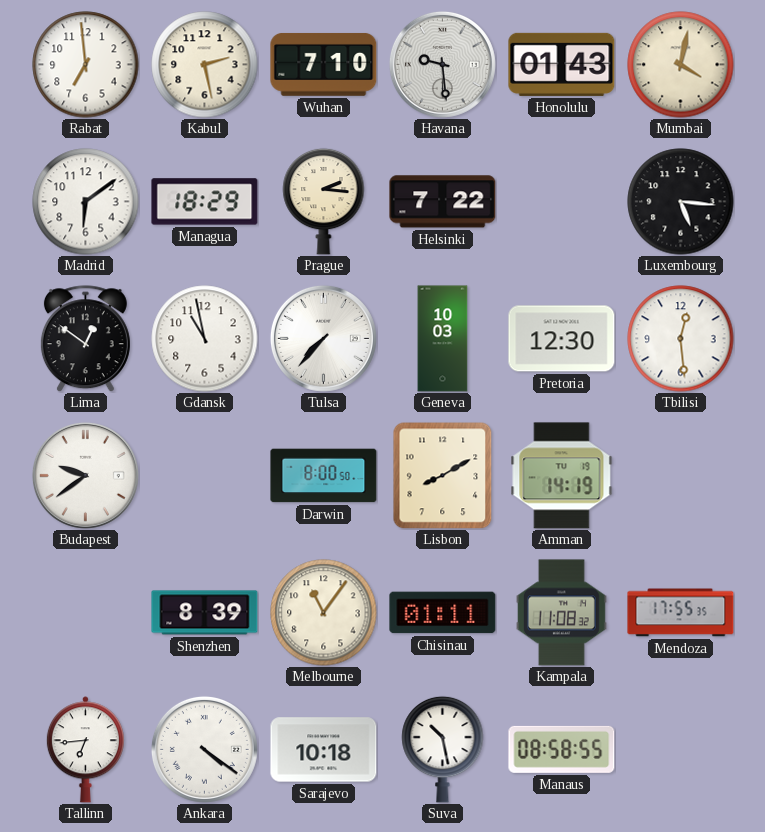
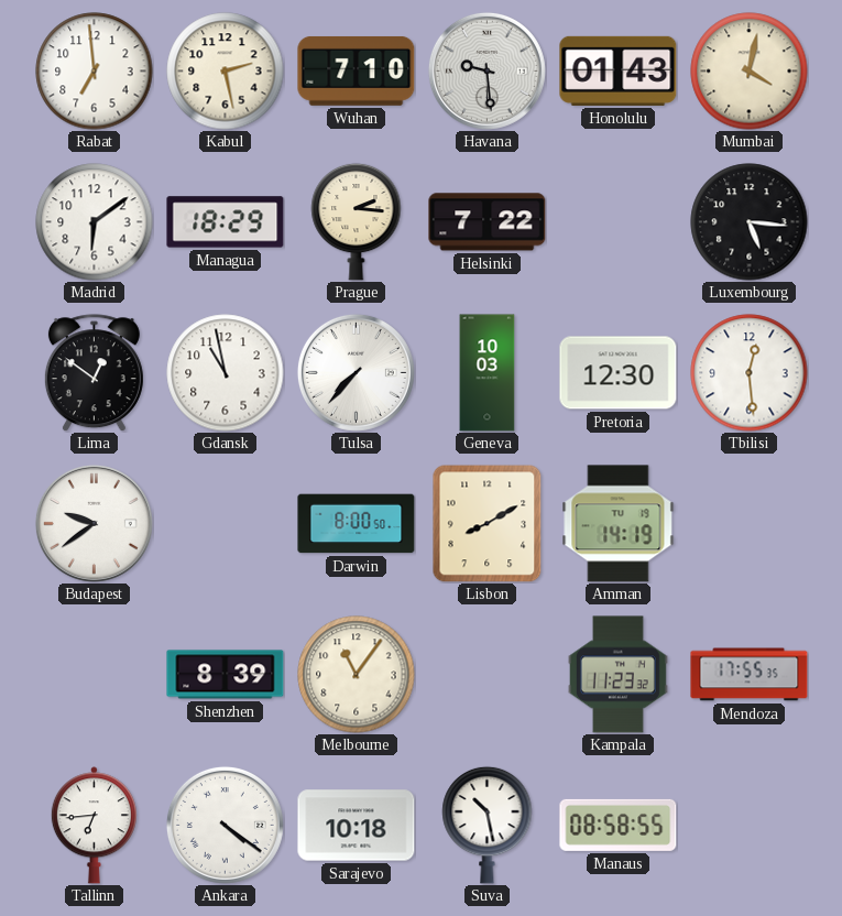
Chisinau: 01:11 -> none (443, 613)
Kampala: 11:08 -> 11:23 (617, 675)
